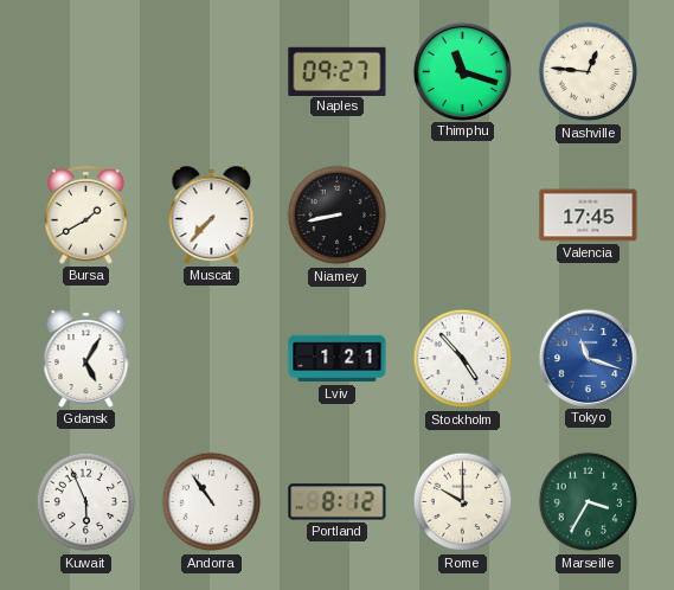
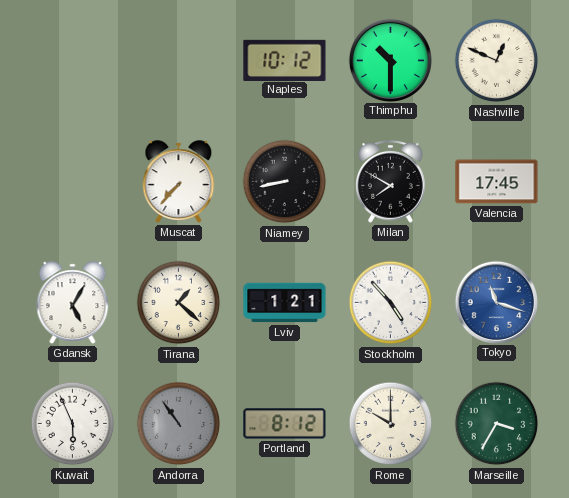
Naples: 09:27 -> 10:12 (285, 60)
Thimphu: 11:18 -> 10:30 (390, 60)
Nashville: 12:46 -> 12:49 (497, 61)
Bursa: 1:40 -> none (86, 214)
Milan: none -> 7:50 (391, 181)
Tirana: none -> 1:22 (179, 303)
Andorra dial: white -> grey (179, 424)
